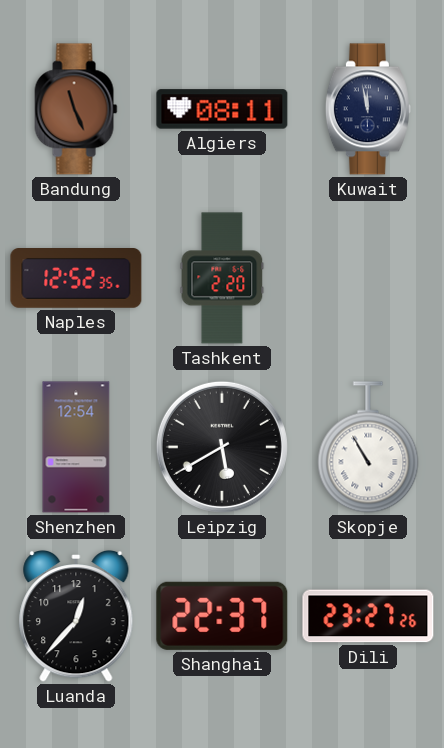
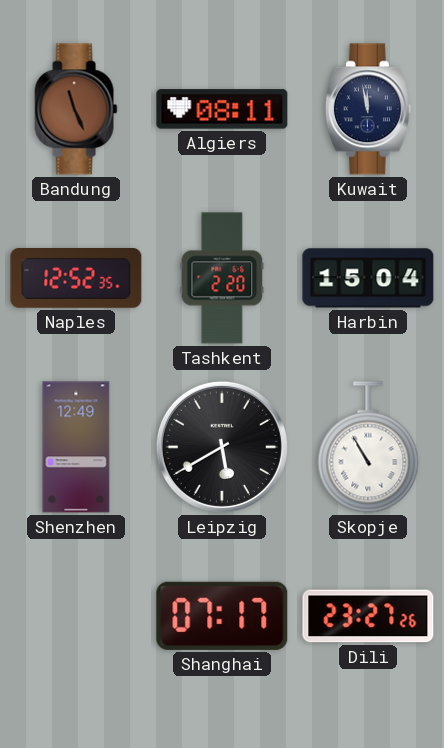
Harbin: none -> 15:04 (368, 278)
Shenzhen: 12:54 -> 12:49 (76, 447)
Luanda: 12:37 -> none (76, 616)
Shanghai: 22:37 -> 07:17 (222, 616)
